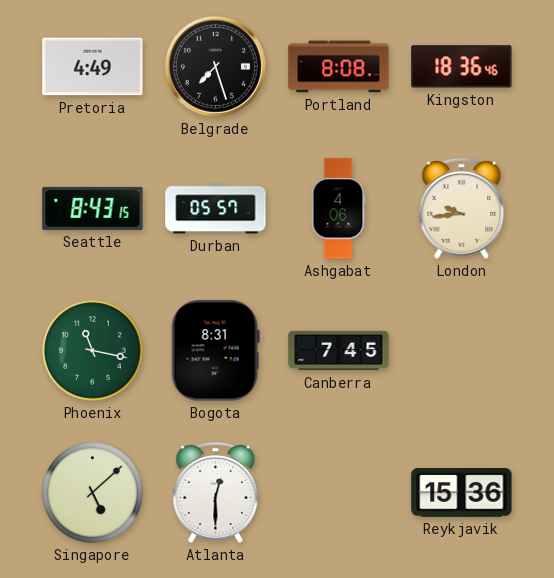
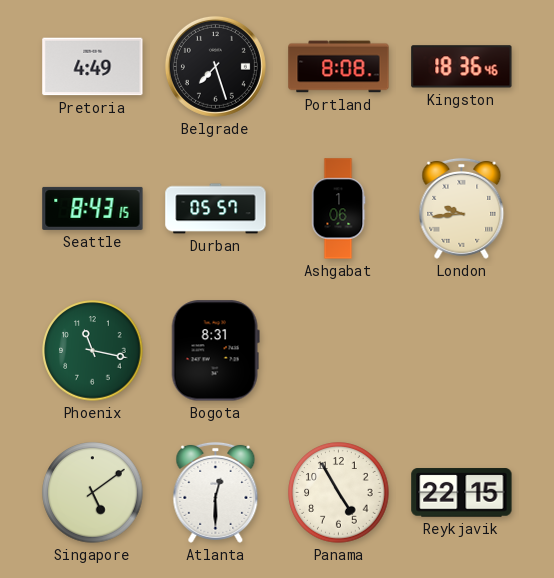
Ashgabat: 4:06 -> 1:06 (338, 209)
Canberra: 7:45 -> none (339, 351)
Singapore: 5:08 -> 5:09 (93, 493)
Panama: none -> 4:55 (339, 493)
Reykjavik: 15:36 -> 22:15 (462, 493)
